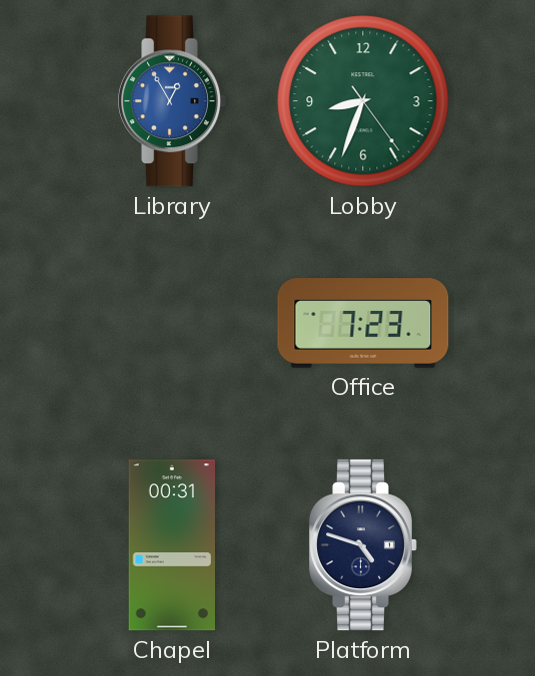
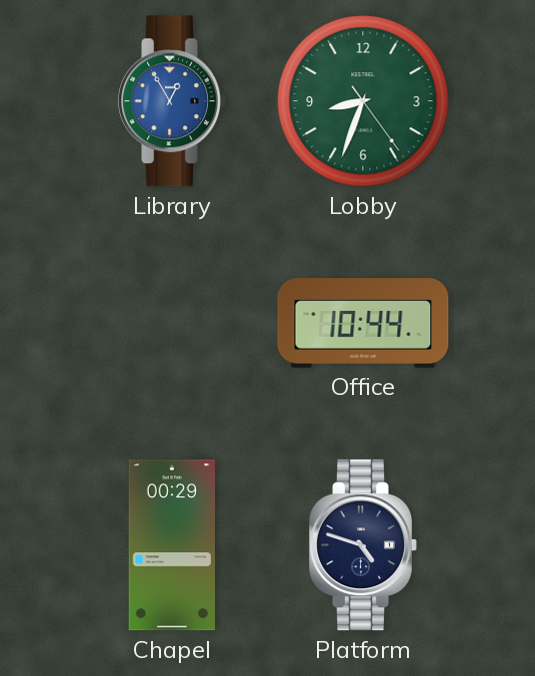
Office: 7:23 -> 10:44 (363, 323)
Chapel: 00:31 -> 00:29 (171, 545)
